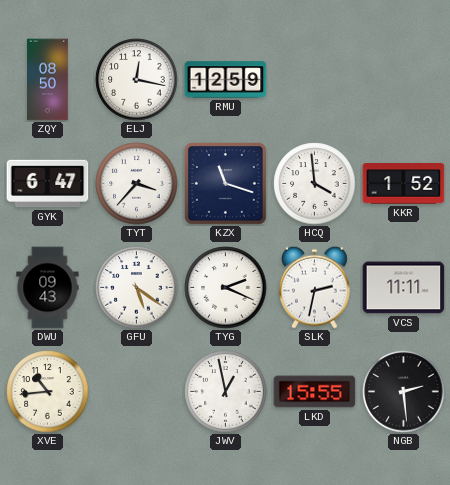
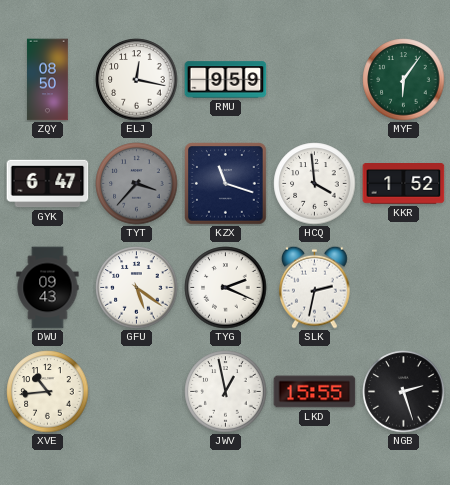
RMU: 12:59 -> 9:59 (226, 80)
MYF: none -> 6:06 (404, 80)
TYT dial: white -> grey (137, 184)
VCS: 11:11 -> none (404, 288)
NGB: 2:29 -> 2:27 (404, 392)
